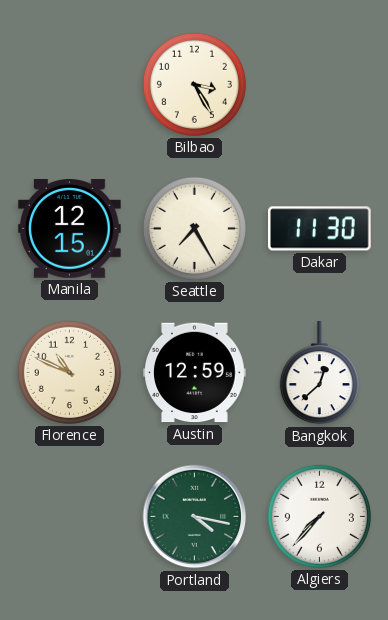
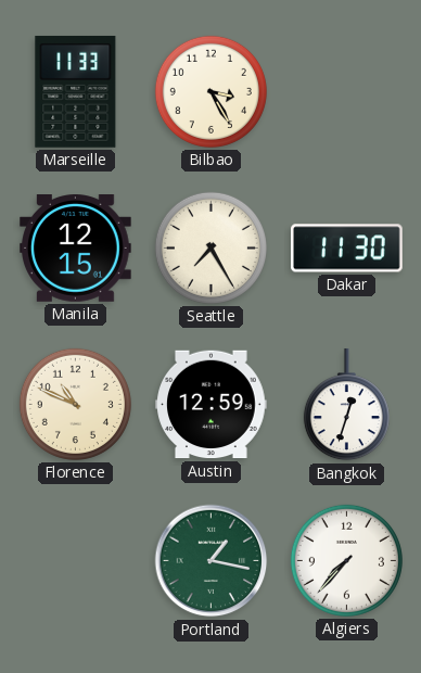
Marseille: none -> 11:33 (76, 91)
Bangkok: 12:38 -> 12:33 (346, 405)
Portland: 4:17 -> 1:17 (212, 561)
